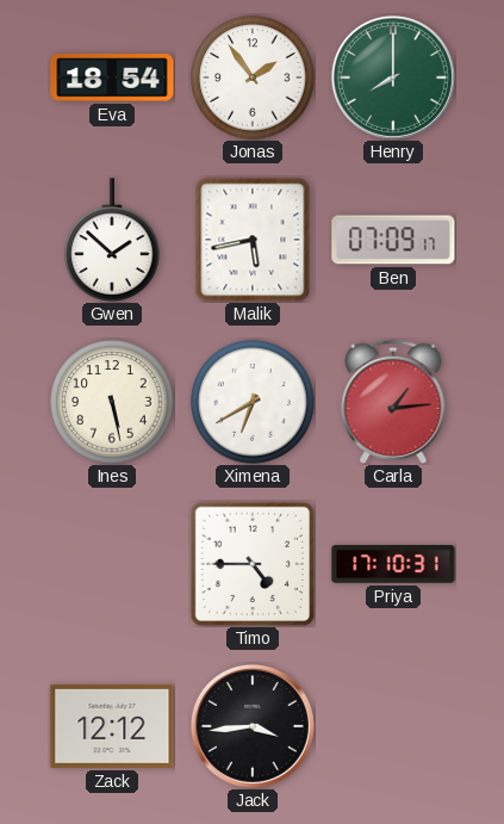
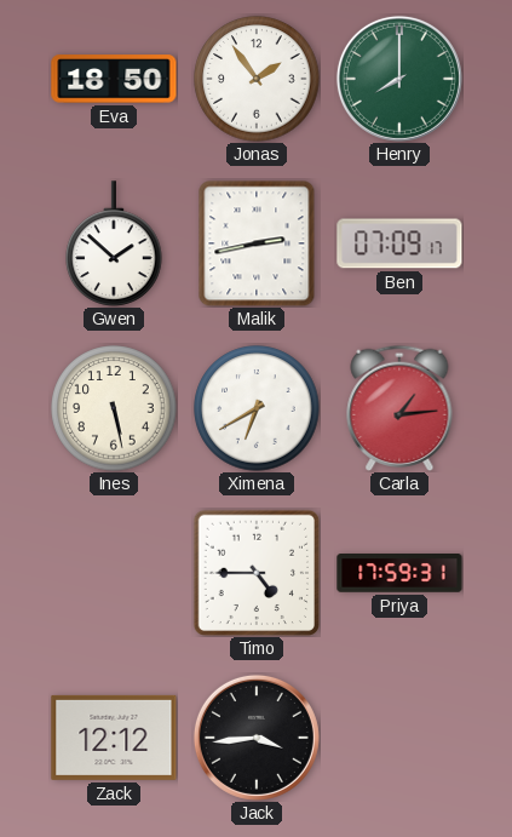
Eva: 18:54 -> 18:50 (114, 79)
Malik: 5:43 -> 2:43 (257, 243)
Priya: 17:10 -> 17:59 (399, 573)
